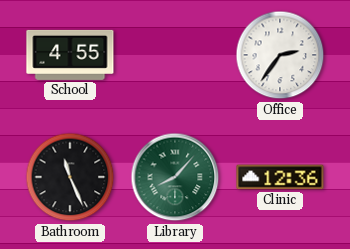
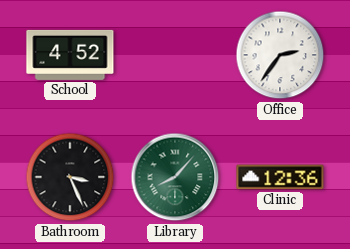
School: 4:55 -> 4:52 (70, 55)
Bathroom: 11:26 -> 3:26 (70, 177)
